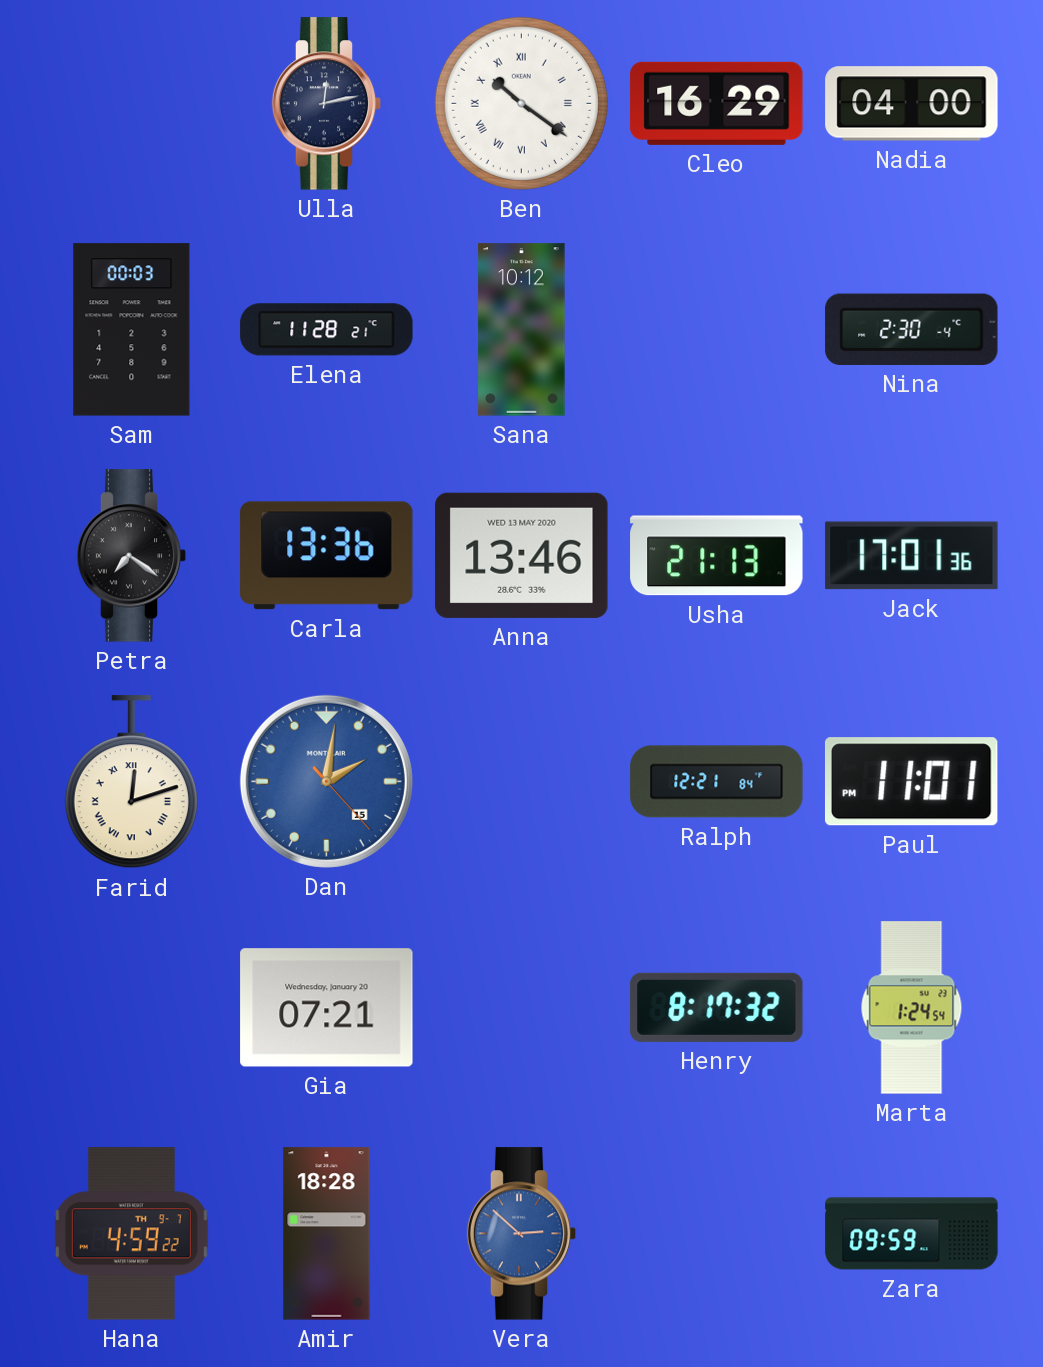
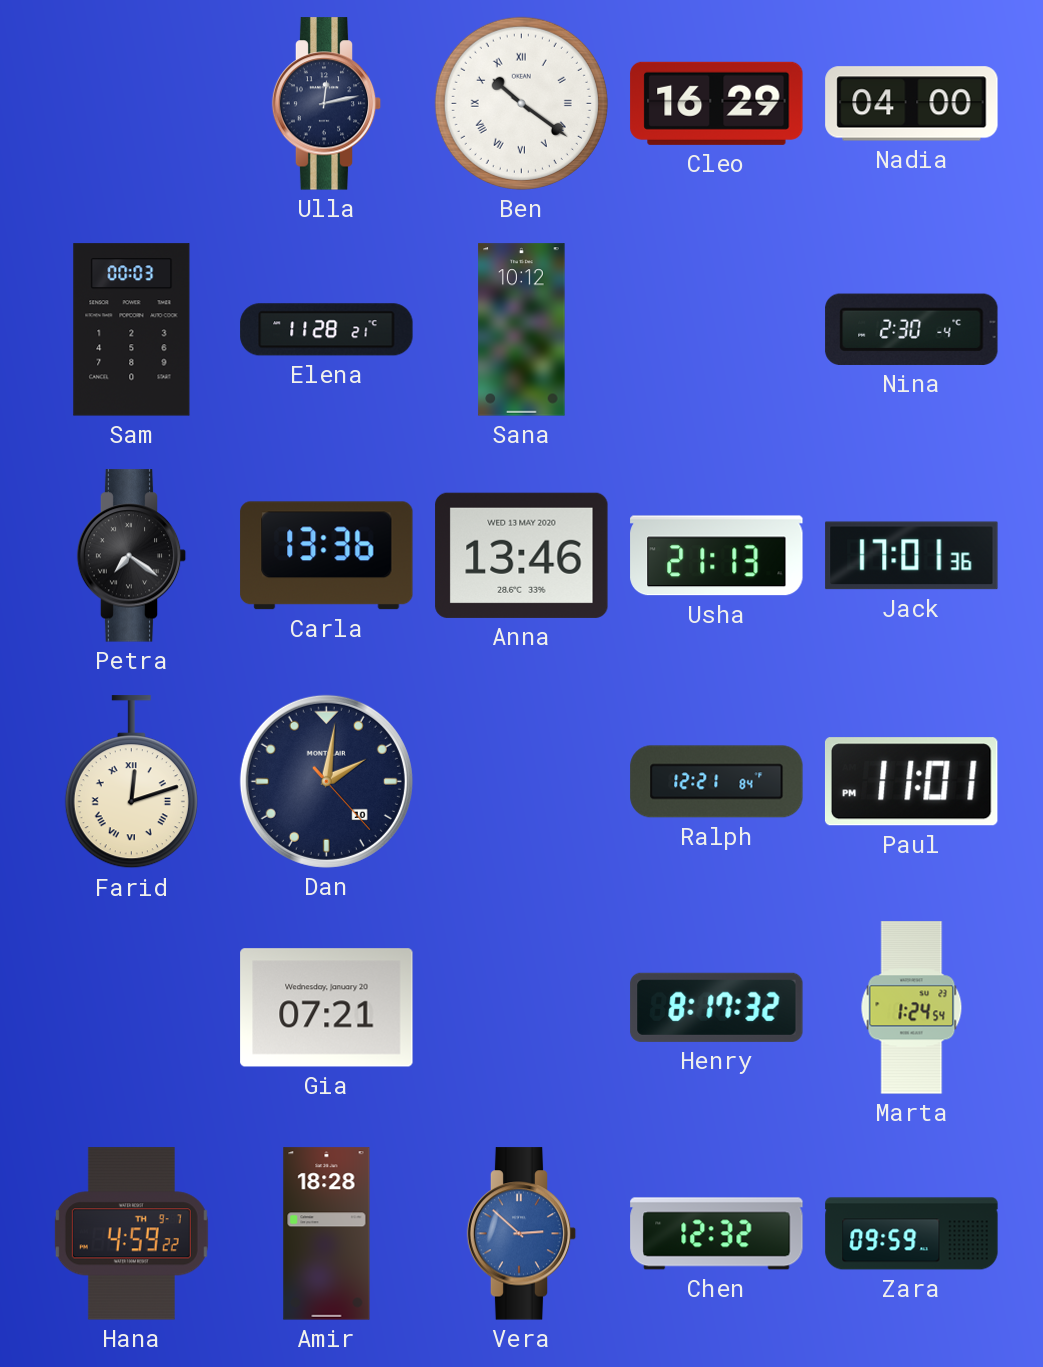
Dan date: 15 -> 10 (326, 781)
Dan dial: blue -> navy (326, 781)
Chen: none -> 12:32 (717, 1234)
